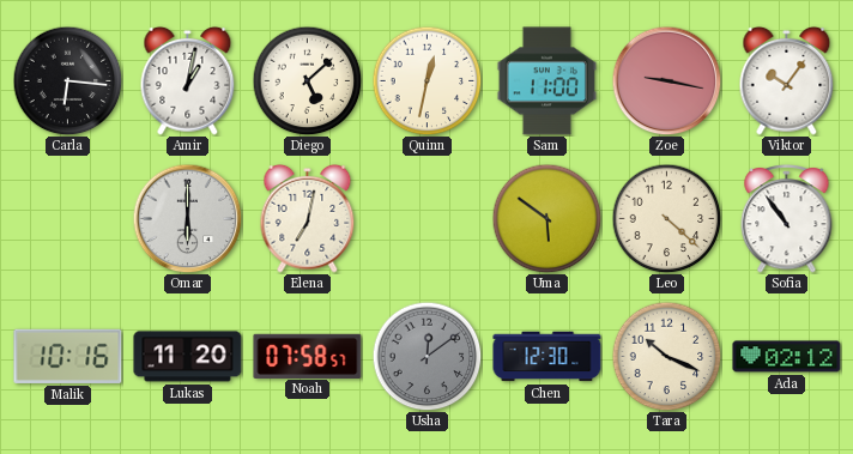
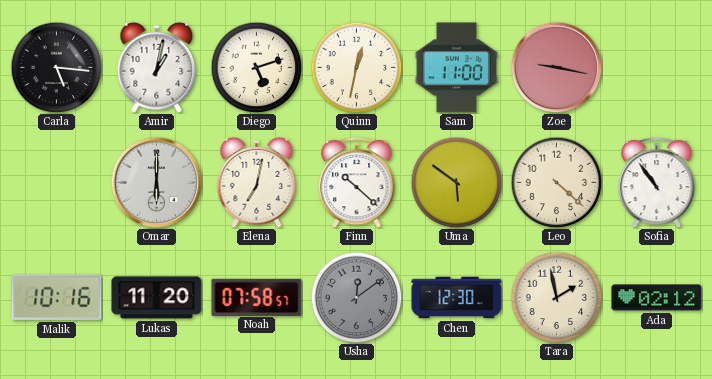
Carla: 6:16 -> 5:16 (56, 67)
Diego: 5:08 -> 5:12 (256, 67)
Viktor: 10:06 -> none (787, 80)
Finn: none -> 10:22 (357, 183)
Tara: 10:19 -> 1:58 (556, 297)
